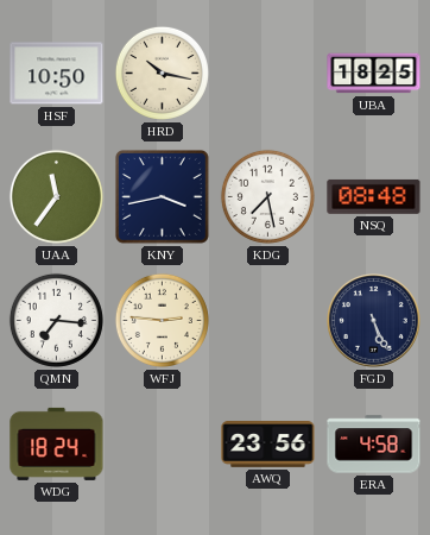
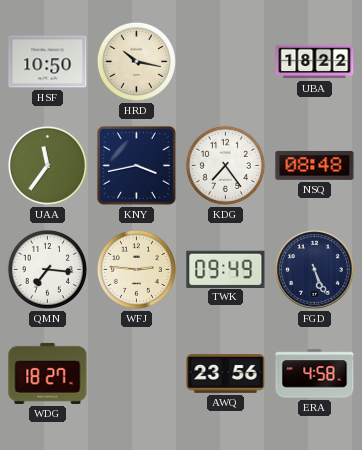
UBA: 18:25 -> 18:22 (315, 62)
KDG: 7:28 -> 7:24 (225, 165)
TWK: none -> 09:49 (226, 269)
WDG: 18:24 -> 18:27 (48, 373)
